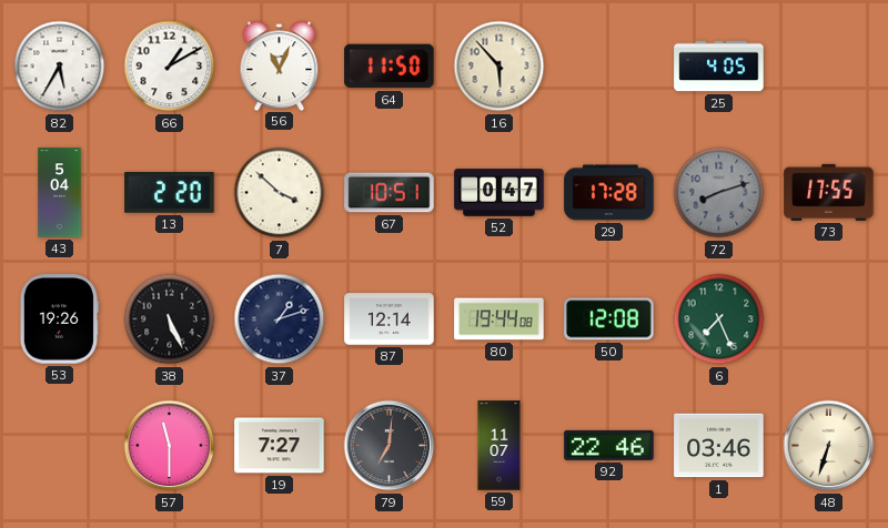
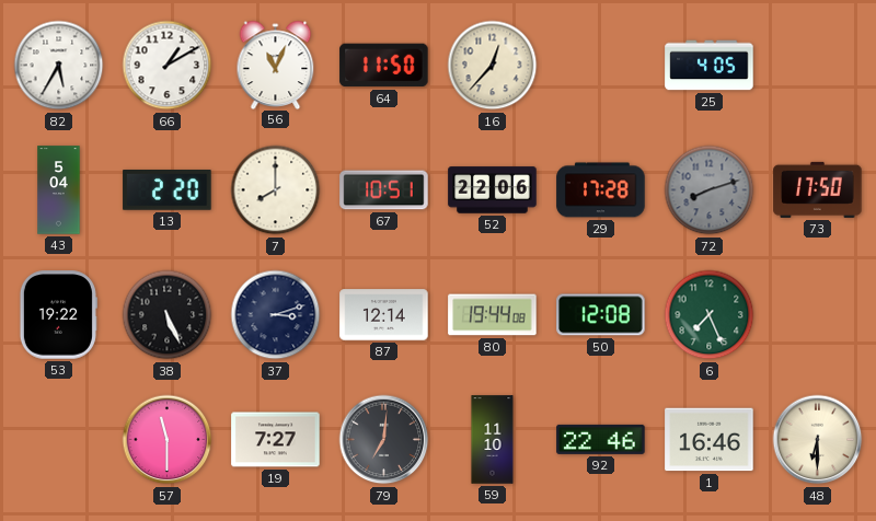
16: 5:53 -> 12:37 (493, 66)
7: 3:52 -> 8:00 (276, 190)
52: 0:47 -> 22:06 (493, 190)
73: 17:55 -> 17:50 (818, 189)
53: 19:26 -> 19:22 (58, 315)
37: 1:12 -> 3:12 (276, 315)
59: 11:07 -> 11:10 (493, 440)
1: 03:46 -> 16:46 (710, 440)
48: 6:33 -> 6:30 (818, 440)
